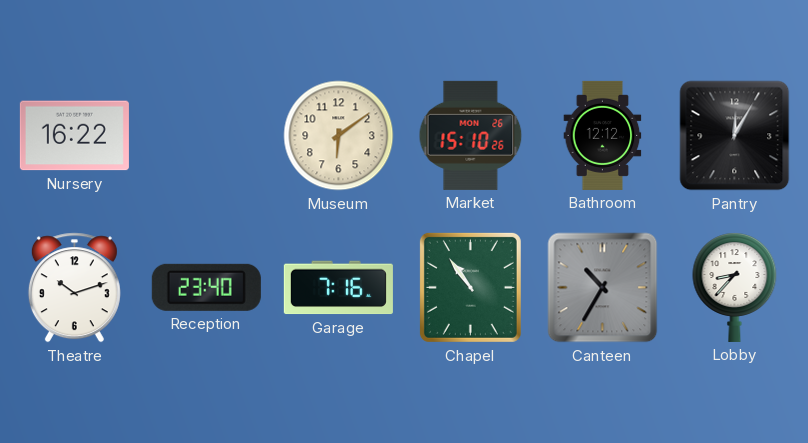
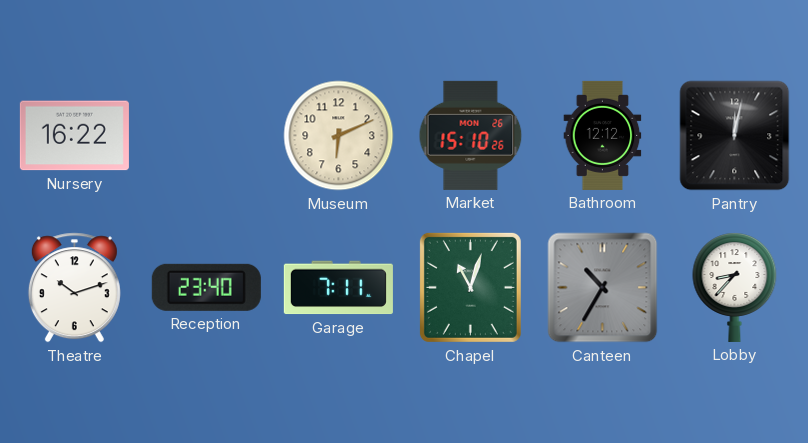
Museum: 6:09 -> 6:11 (339, 136)
Pantry: 12:05 -> 12:02 (735, 136)
Garage: 7:16 -> 7:11 (338, 288)
Chapel: 10:54 -> 11:03 (470, 287)
